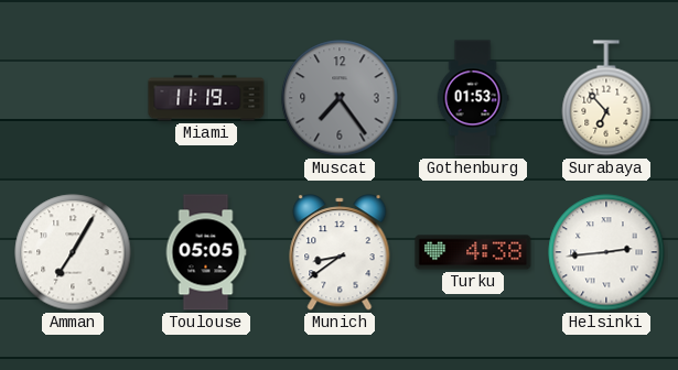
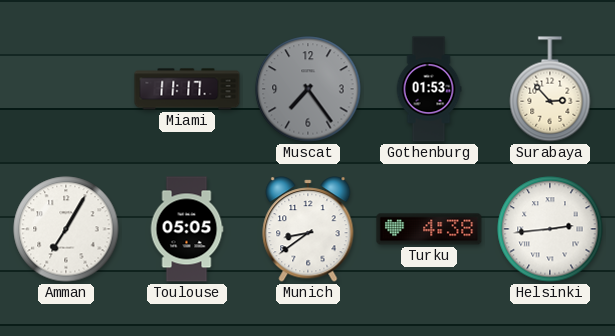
Miami: 11:19 -> 11:17 (187, 89)
Surabaya: 6:53 -> 2:53 (550, 89)
